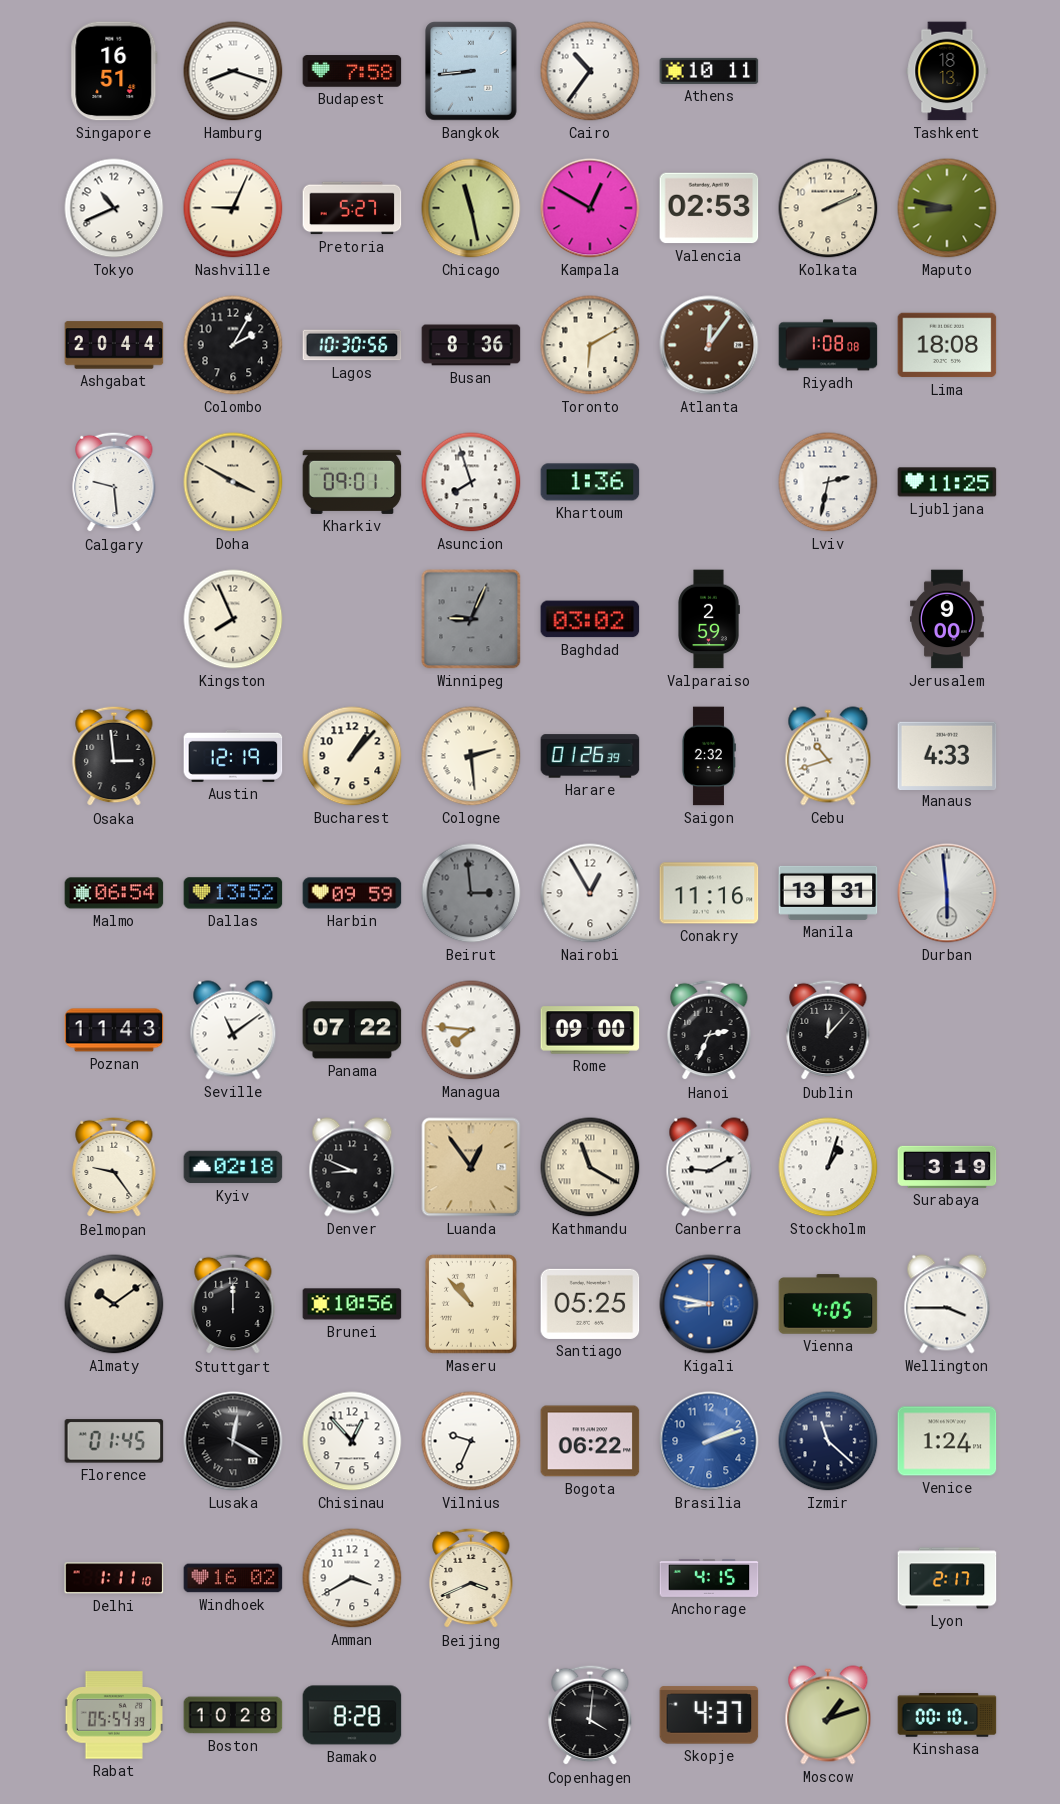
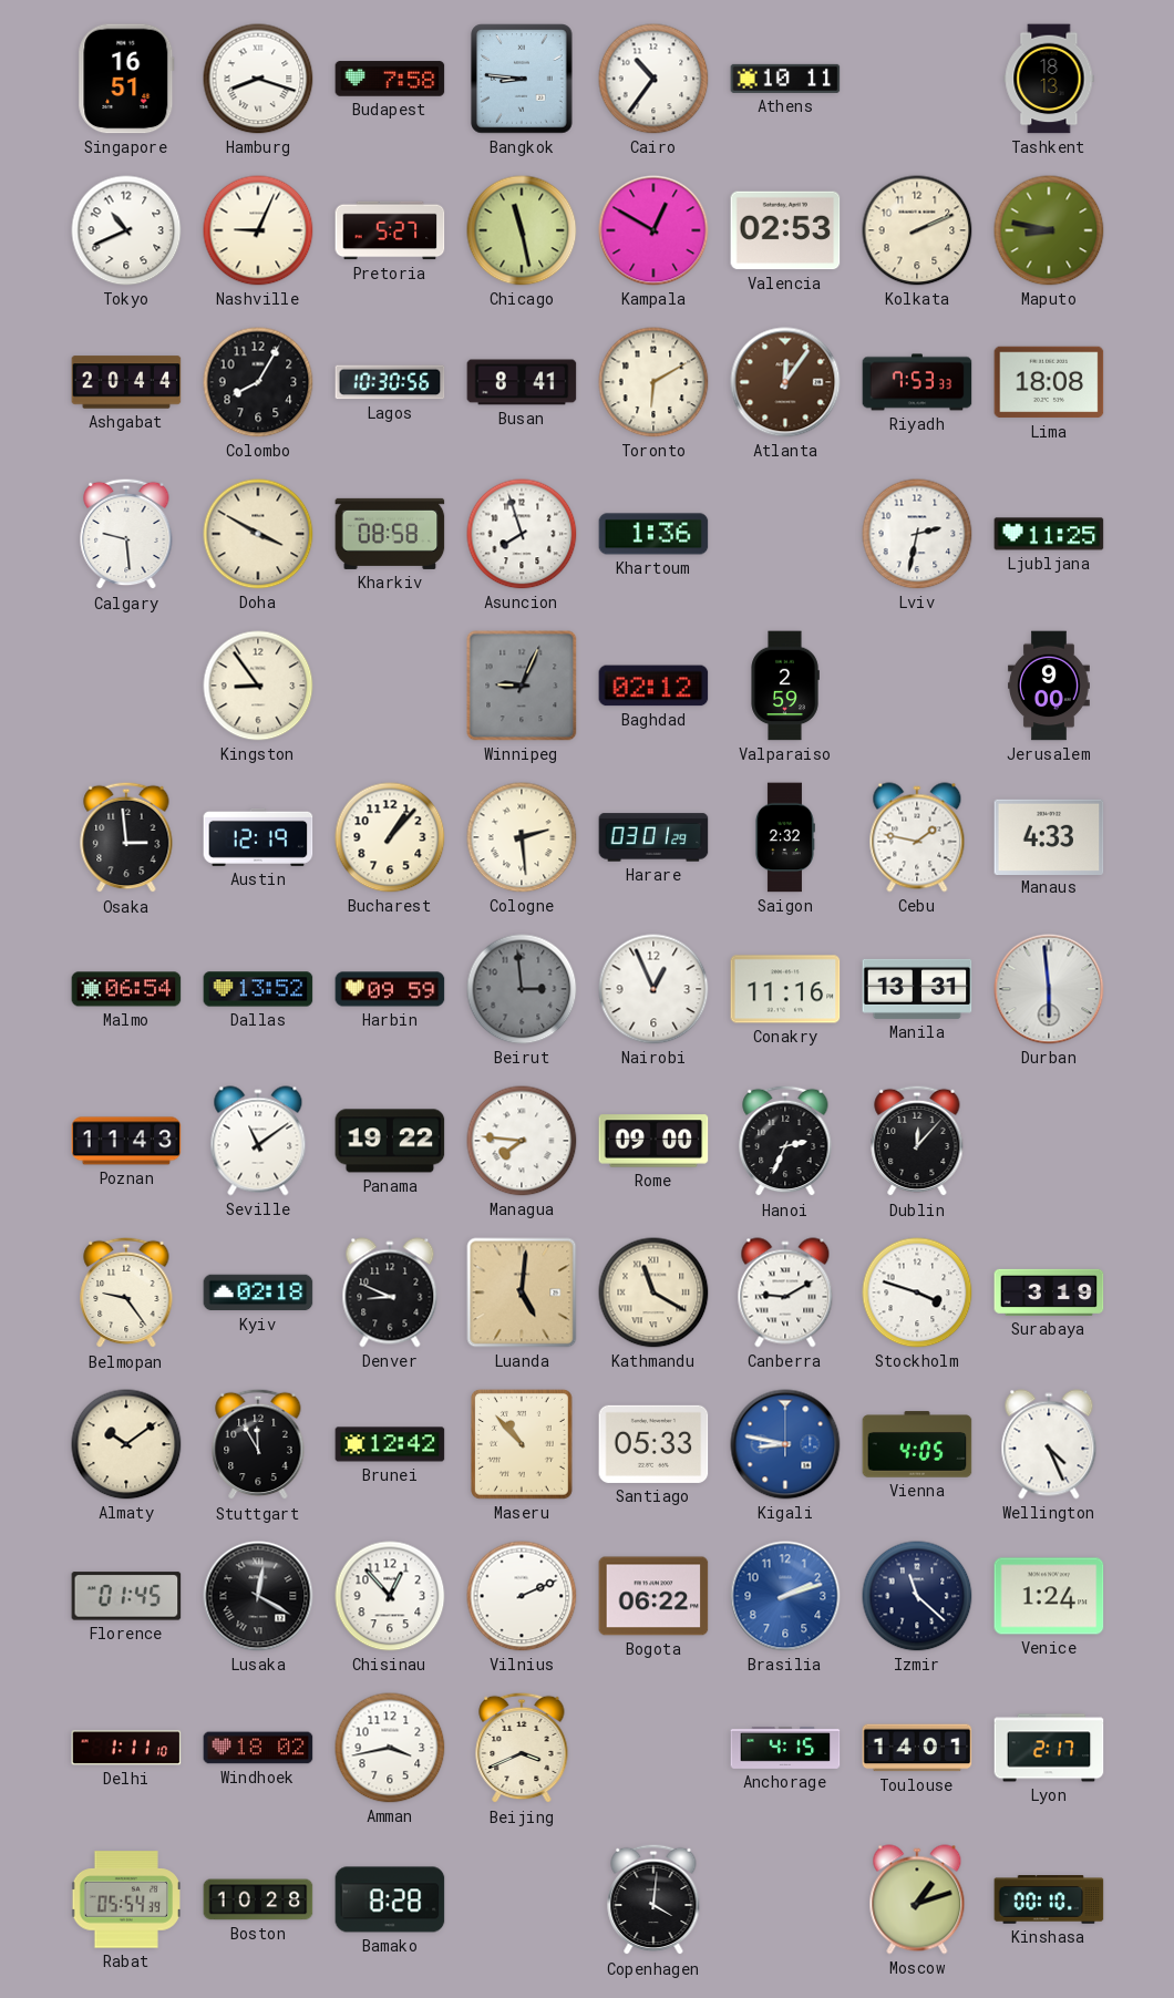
Bangkok: 8:44 -> 8:46 (522, 79)
Colombo: 2:05 -> 8:05 (258, 382)
Busan: 8:36 -> 8:41 (522, 382)
Riyadh: 1:08 -> 7:53 (917, 382)
Kharkiv: 09:01 -> 08:58 (390, 534)
Kingston: 7:56 -> 8:54 (258, 686)
Baghdad: 03:02 -> 02:12 (653, 686)
Harare: 01:26 -> 03:01 (653, 837)
Cebu: 10:42 -> 1:47 (917, 837)
Nairobi: 12:55 -> 12:56 (653, 989)
Panama: 07:22 -> 19:22 (390, 1141)
Luanda: 12:54 -> 5:01 (522, 1292)
Stockholm: 1:03 -> 3:48 (917, 1292)
Stuttgart: 12:00 -> 11:55 (258, 1444)
Brunei: 10:56 -> 12:42 (390, 1444)
Santiago: 05:25 -> 05:33 (653, 1444)
Wellington: 3:45 -> 4:26 (1049, 1444)
Vilnius: 9:34 -> 2:11 (522, 1596)
Windhoek: 16:02 -> 18:02 (258, 1748)
Amman: 3:40 -> 3:43 (390, 1748)
Toulouse: none -> 14:01 (917, 1748)
Skopje: 4:37 -> none (709, 1715)
